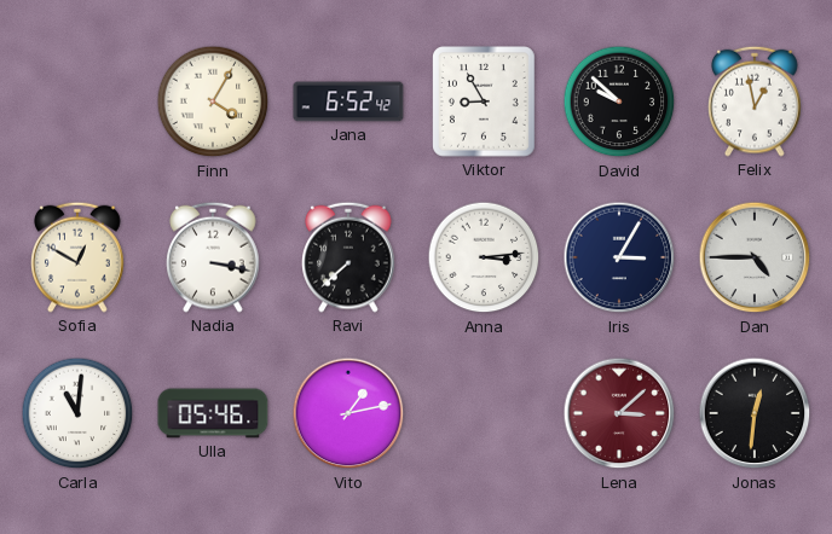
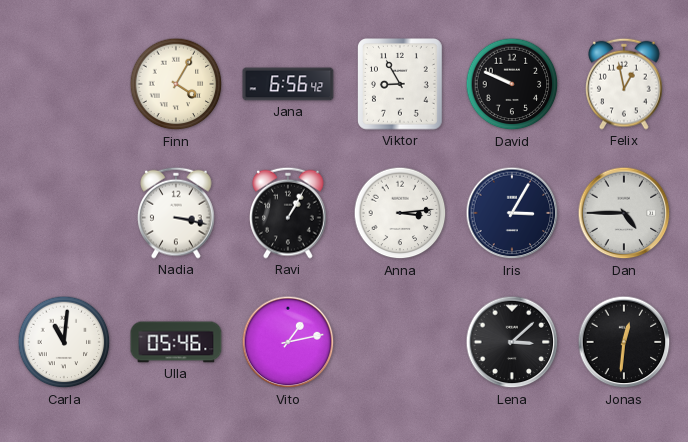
Jana: 6:52 -> 6:56 (288, 84)
David: 9:52 -> 9:49 (512, 84)
Sofia: 12:50 -> none (77, 257)
Ravi: 7:38 -> 1:05 (288, 213)
Lena dial: burgundy -> black (512, 342)
